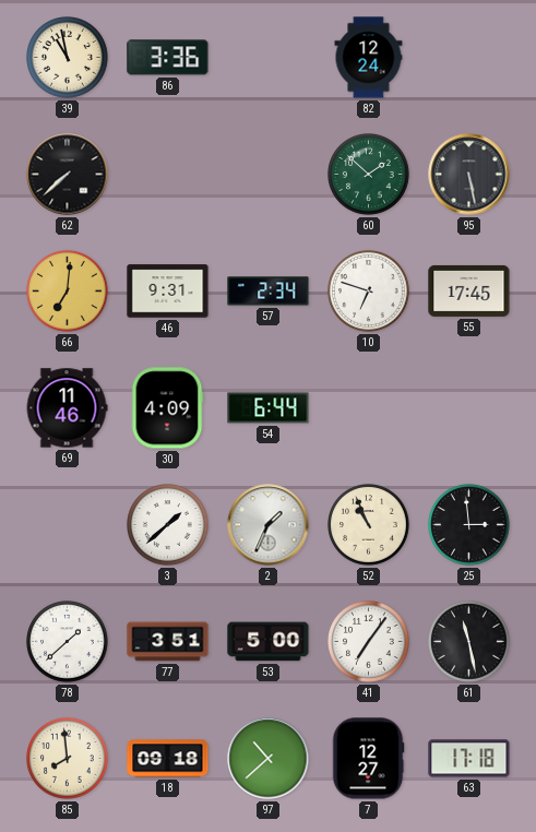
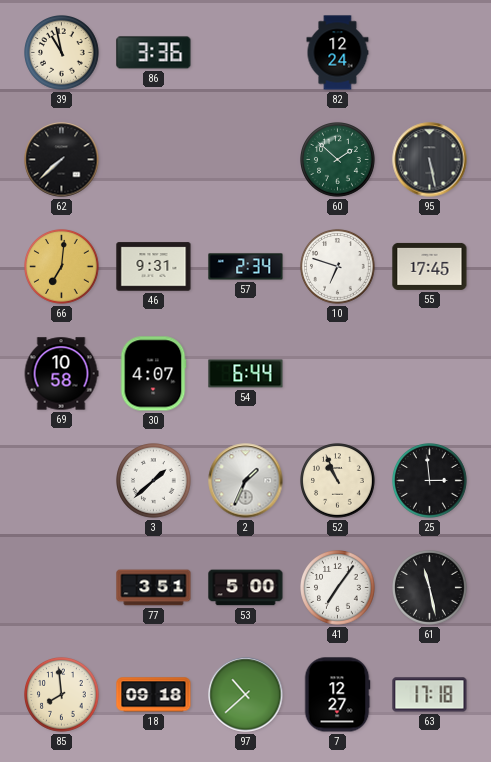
69: 11:46 -> 10:58 (61, 374)
30: 4:09 -> 4:07 (153, 374)
78: 1:38 -> none (68, 642)
